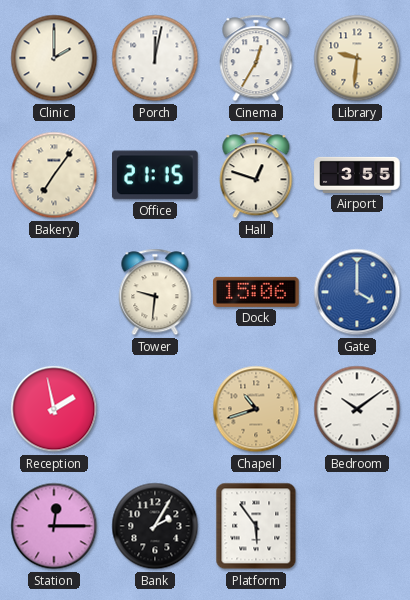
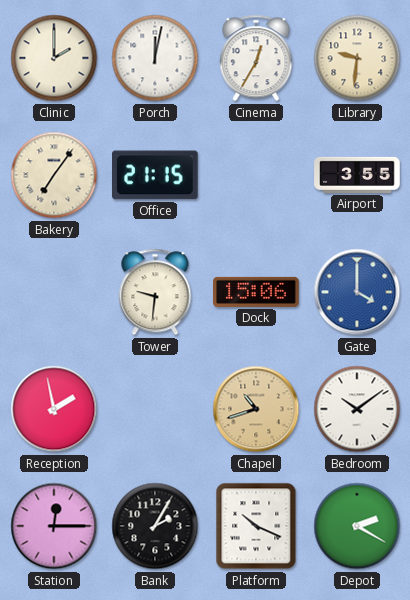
Hall: 12:48 -> none (256, 175)
Platform: 5:54 -> 10:19 (256, 526)
Depot: none -> 2:20 (357, 526)
